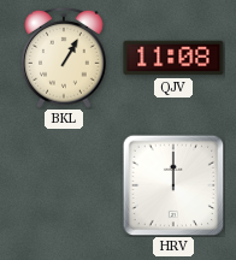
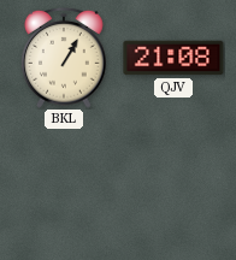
QJV: 11:08 -> 21:08 (173, 58)
HRV: 12:00 -> none (173, 185)
